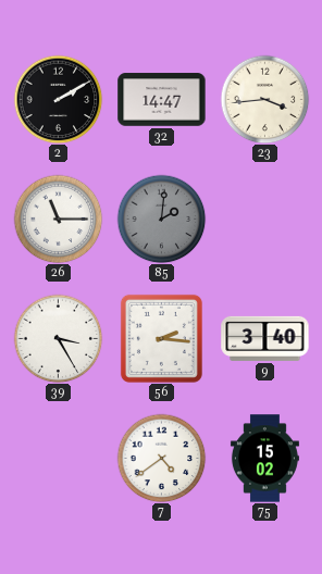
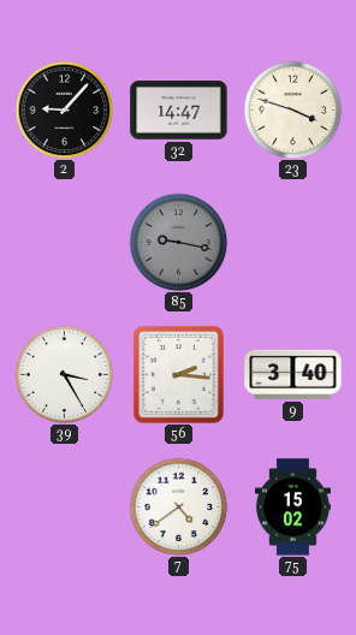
2: 2:10 -> 9:07 (64, 109)
23: 3:44 -> 3:48 (292, 109)
26: 11:15 -> none (58, 219)
85: 2:01 -> 9:17 (178, 242)
